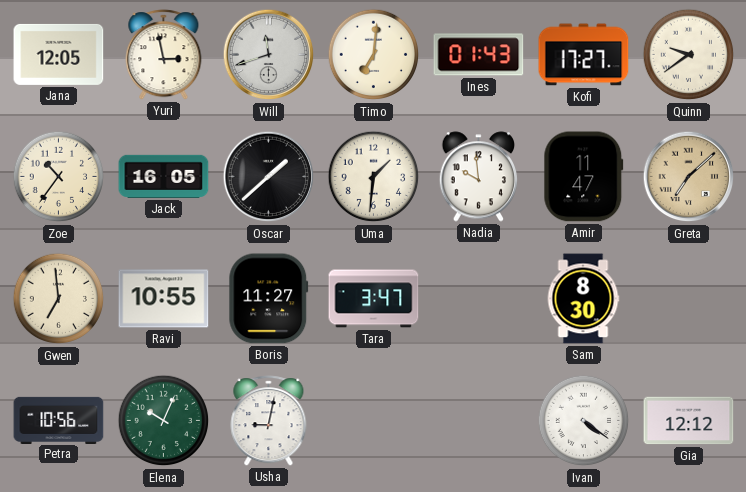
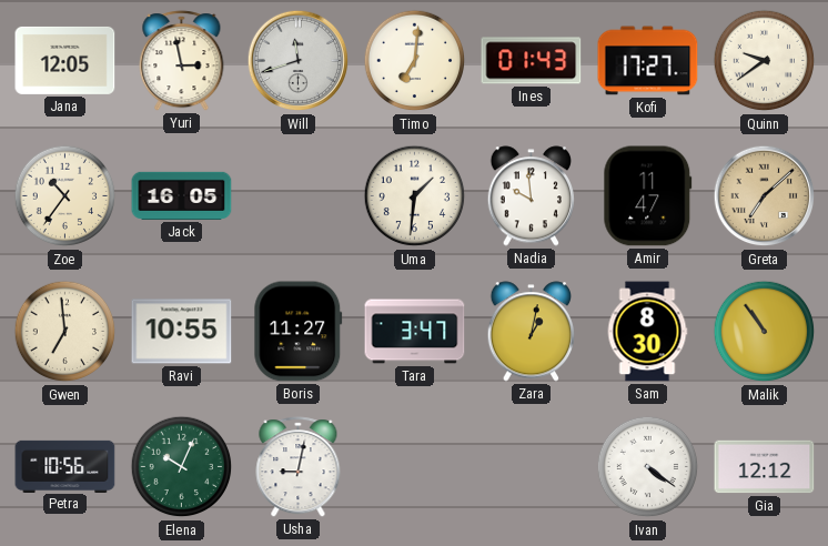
Oscar: 1:38 -> none (269, 177)
Zara: none -> 1:02 (532, 332)
Malik: none -> 10:54 (765, 332)
